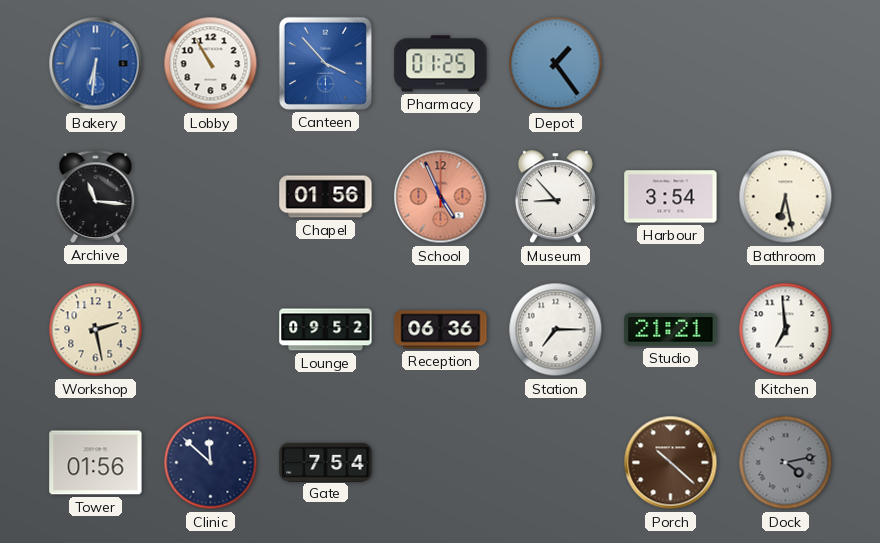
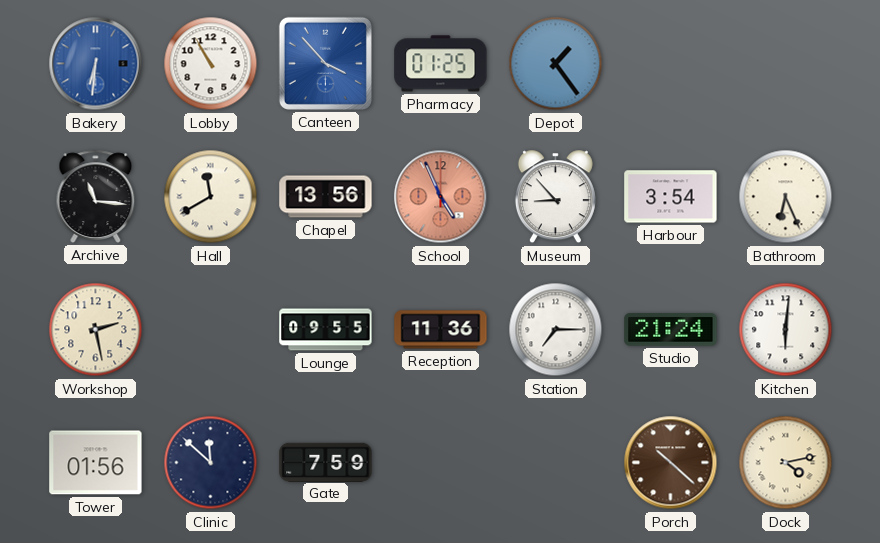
Hall: none -> 11:40 (211, 197)
Chapel: 01:56 -> 13:56 (326, 197)
Bathroom: 6:28 -> 6:26 (786, 197)
Lounge: 09:52 -> 09:55 (326, 330)
Reception: 06:36 -> 11:36 (441, 330)
Studio: 21:21 -> 21:24 (671, 330)
Kitchen: 6:59 -> 6:01 (786, 330)
Gate: 7:54 -> 7:59 (326, 462)
Dock dial: grey -> cream (786, 463)
